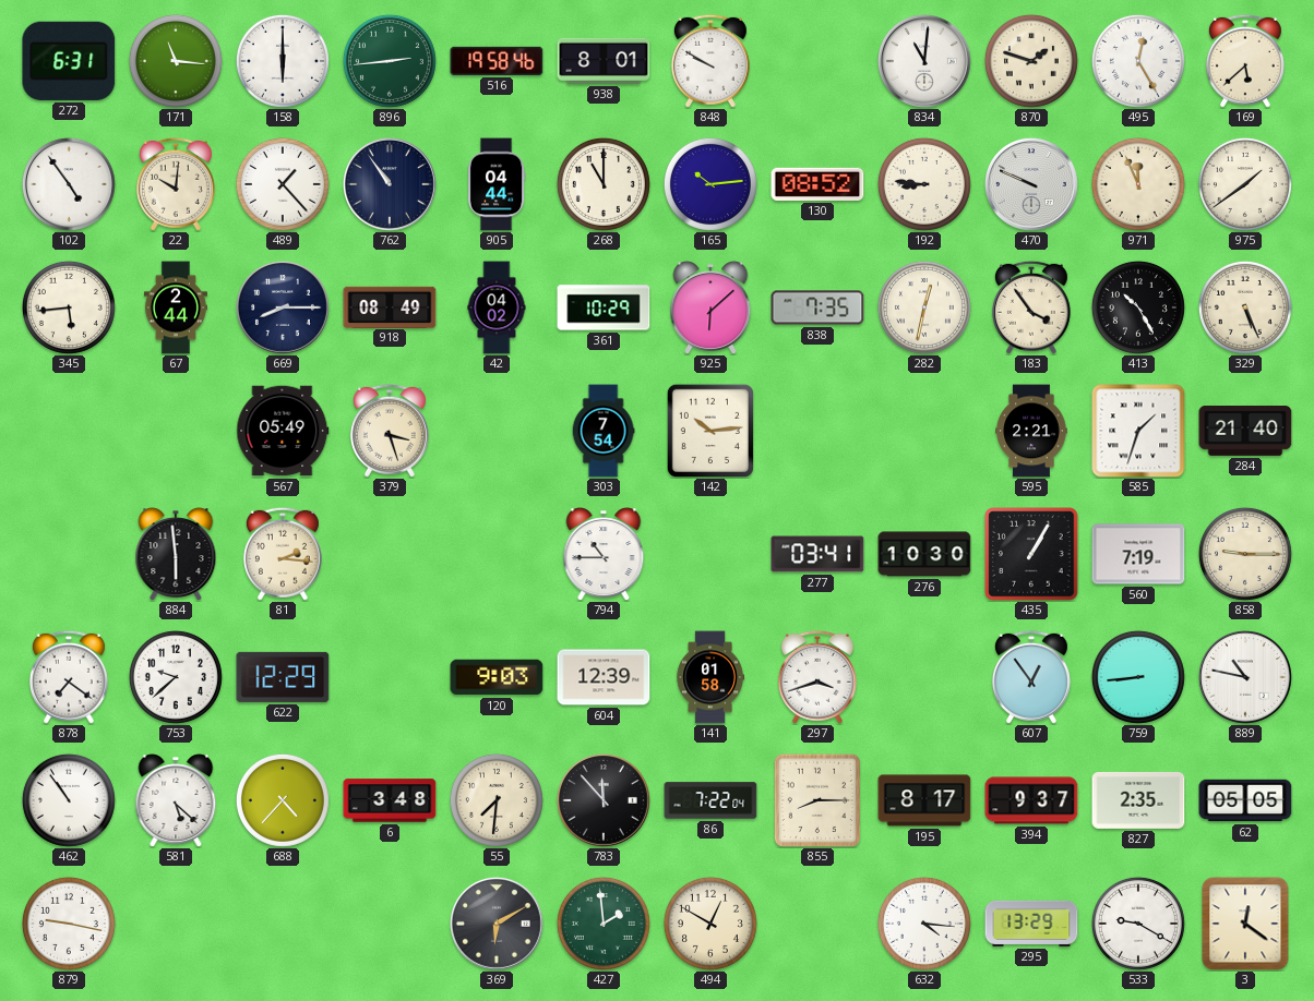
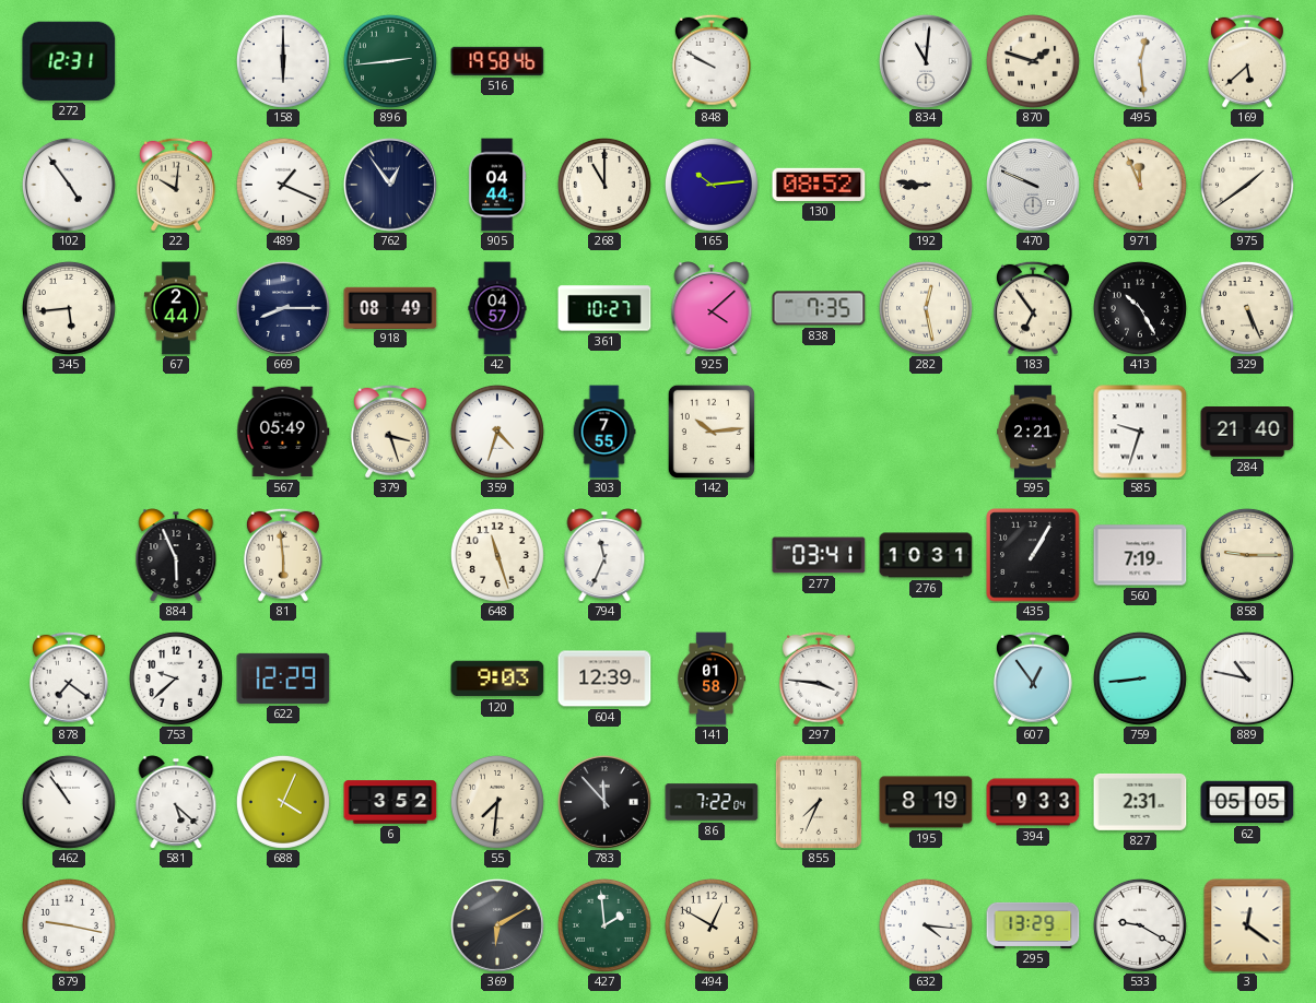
272: 6:31 -> 12:31 (69, 61)
171: 11:16 -> none (176, 61)
938: 8:01 -> none (604, 61)
495: 12:25 -> 12:29 (1140, 61)
489: 1:23 -> 1:19 (283, 185)
762: 10:54 -> 12:54 (390, 185)
42: 04:02 -> 04:57 (497, 308)
361: 10:29 -> 10:27 (604, 308)
925: 6:08 -> 4:08 (712, 308)
282: 12:32 -> 12:28 (926, 308)
183: 3:54 -> 6:54 (1033, 308)
359: none -> 4:33 (497, 432)
303: 7:54 -> 7:55 (604, 432)
585: 1:33 -> 9:33 (1140, 432)
884: 5:59 -> 5:56 (176, 555)
81: 2:16 -> 5:59 (283, 555)
648: none -> 11:27 (497, 555)
794: 10:45 -> 11:34 (604, 555)
276: 10:30 -> 10:31 (926, 555)
297: 3:42 -> 3:46 (819, 678)
688: 4:37 -> 4:04 (283, 802)
6: 3:48 -> 3:52 (390, 802)
855: 8:15 -> 7:34 (819, 801)
195: 8:17 -> 8:19 (926, 802)
394: 9:37 -> 9:33 (1033, 802)
827: 2:35 -> 2:31 (1140, 802)
